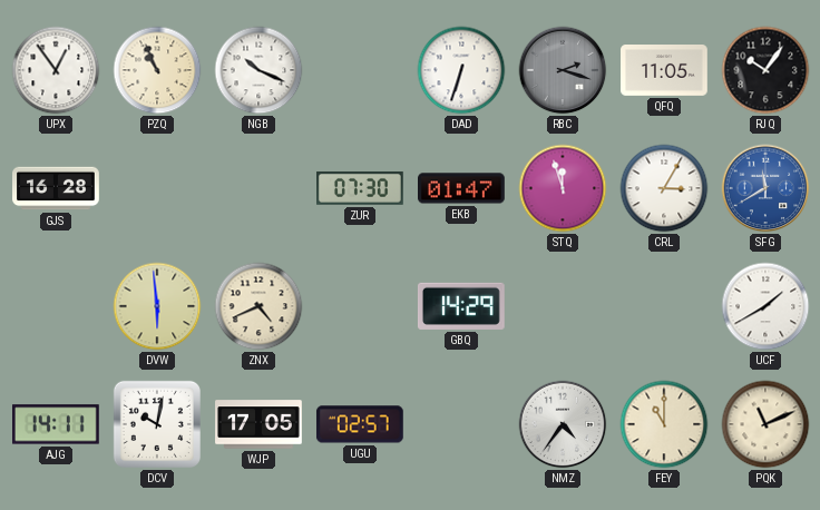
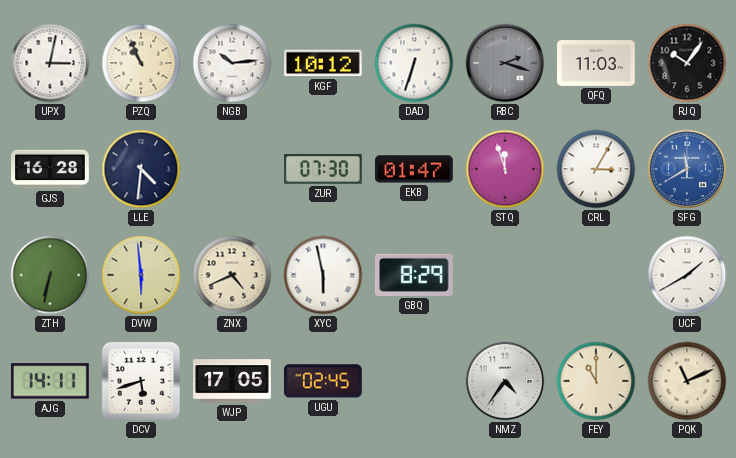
UPX: 12:54 -> 3:02 (50, 63)
NGB: 10:19 -> 10:14 (232, 63)
KGF: none -> 10:12 (324, 63)
QFQ: 11:05 -> 11:03 (597, 64)
LLE: none -> 4:31 (141, 169)
ZTH: none -> 6:32 (50, 275)
XYC: none -> 5:58 (323, 275)
GBQ: 14:29 -> 8:29 (414, 275)
DCV: 10:02 -> 5:42 (141, 381)
UGU: 02:57 -> 02:45 (323, 381)
